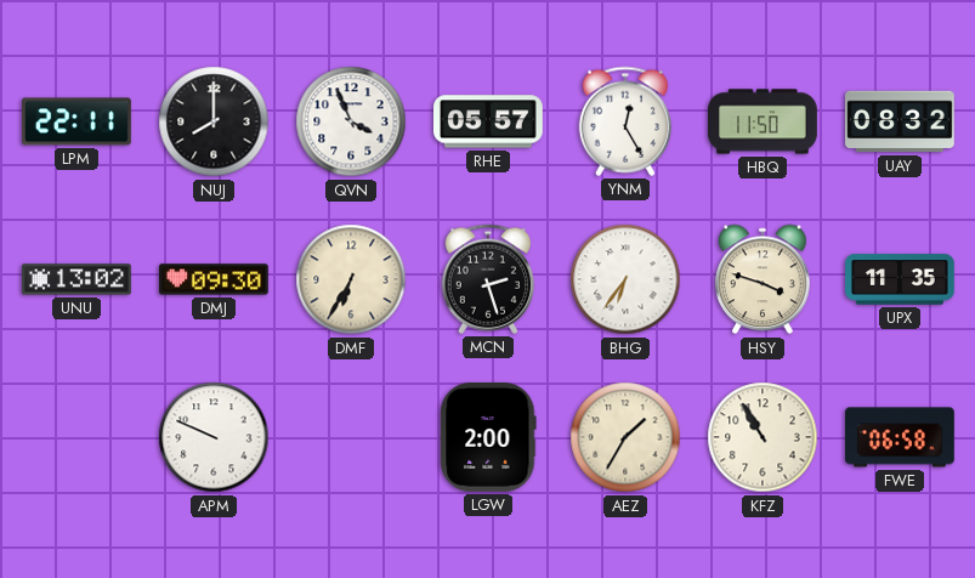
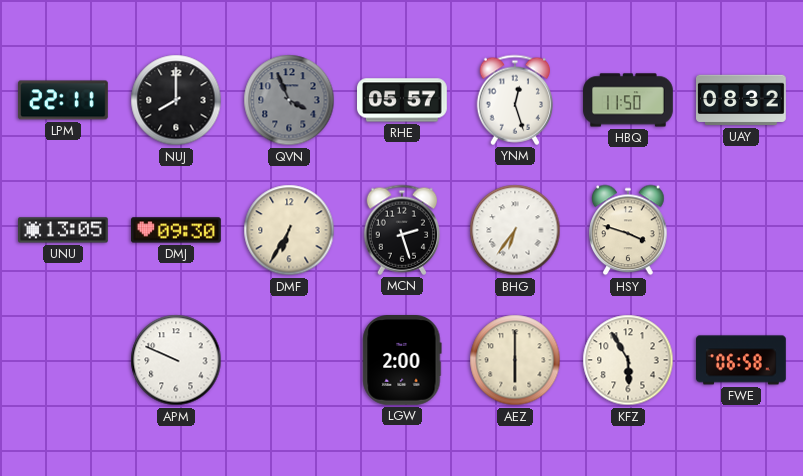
QVN dial: white -> grey (289, 100)
YNM: 12:25 -> 12:27 (515, 100)
UNU: 13:02 -> 13:05 (64, 230)
UPX: 11:35 -> none (900, 279)
AEZ: 1:35 -> 6:00 (515, 360)
KFZ: 10:55 -> 5:55 (628, 360)
